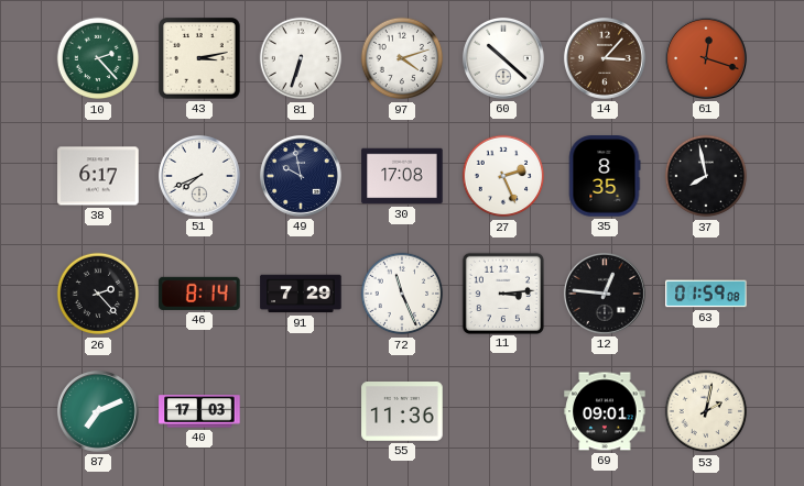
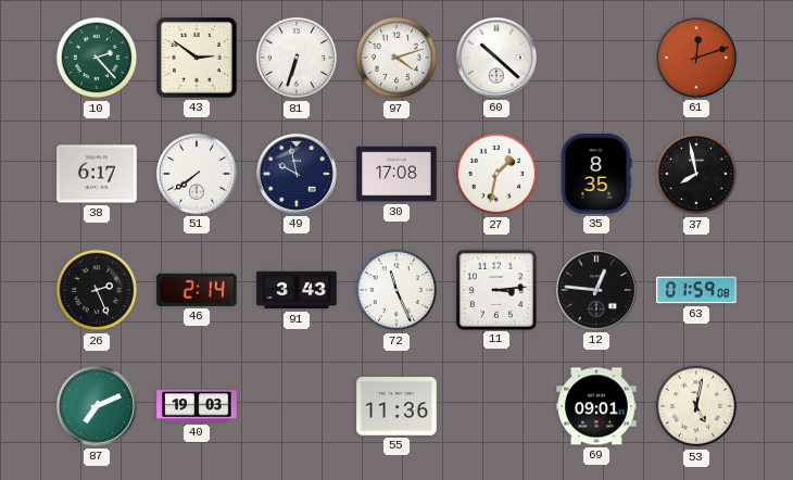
43: 3:13 -> 2:51 (197, 58)
14: 3:07 -> none (605, 58)
61: 12:18 -> 12:12 (696, 58)
51: 7:41 -> 7:39 (197, 174)
27: 2:26 -> 1:32 (496, 174)
26: 2:23 -> 2:26 (97, 290)
46: 8:14 -> 2:14 (197, 290)
91: 7:29 -> 3:43 (297, 290)
40: 17:03 -> 19:03 (197, 406)
53: 2:02 -> 5:02 (696, 406)
